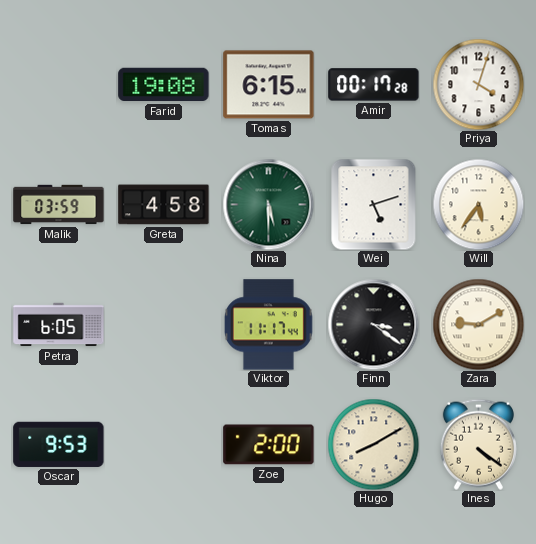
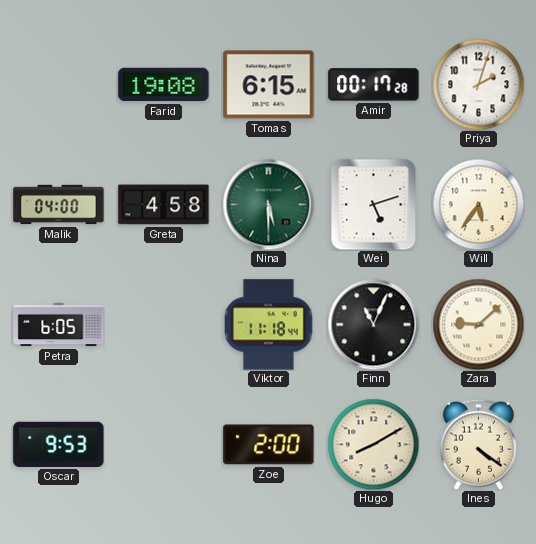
Priya: 4:03 -> 2:03 (478, 84)
Malik: 03:59 -> 04:00 (59, 205)
Viktor: 11:17 -> 11:18 (268, 325)
Finn: 3:21 -> 11:04 (373, 324)
Zara: 9:10 -> 9:08 (478, 324)
